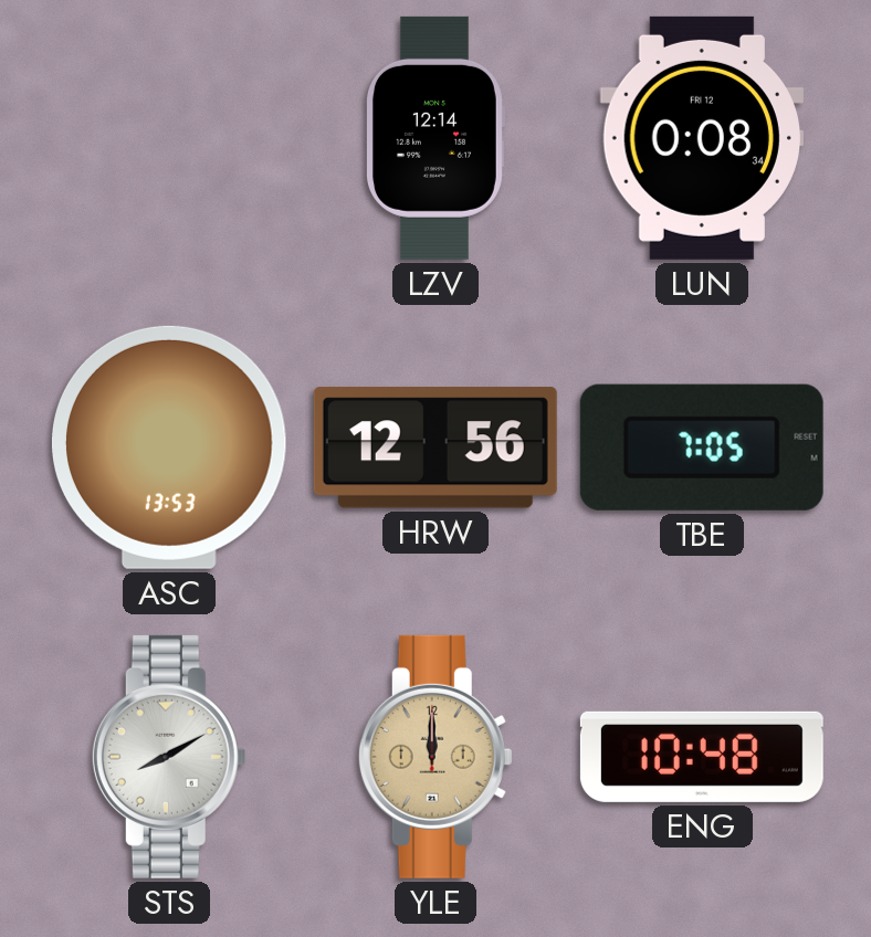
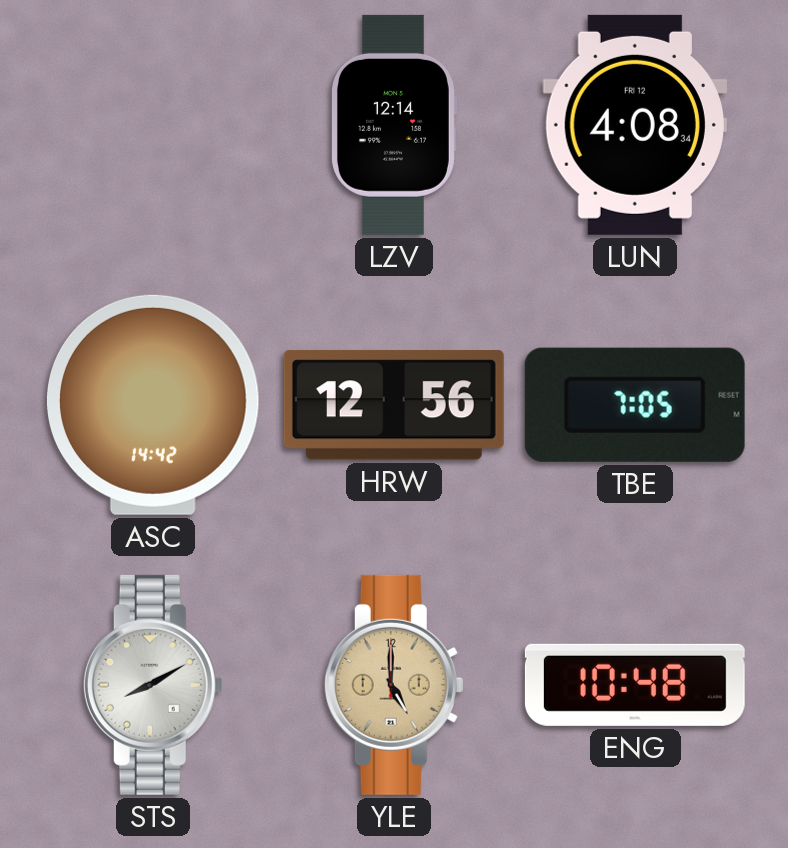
LUN: 0:08 -> 4:08 (635, 125)
ASC: 13:53 -> 14:42 (153, 405)
YLE: 12:00 -> 5:00 (394, 685)
